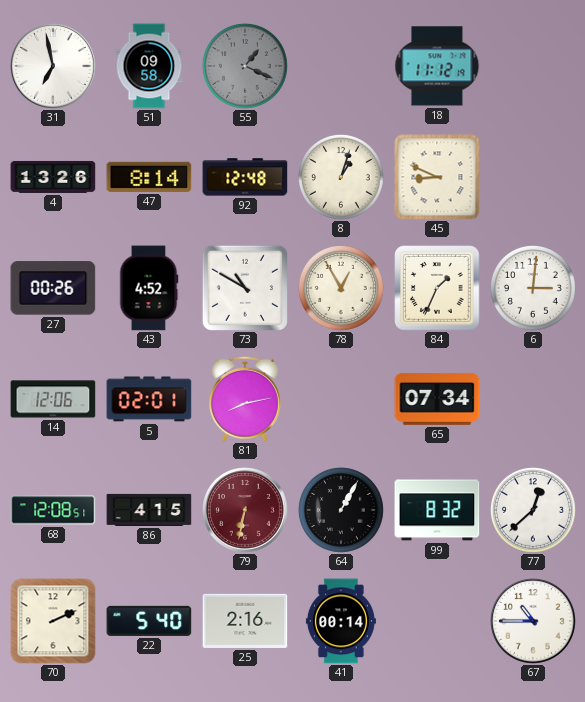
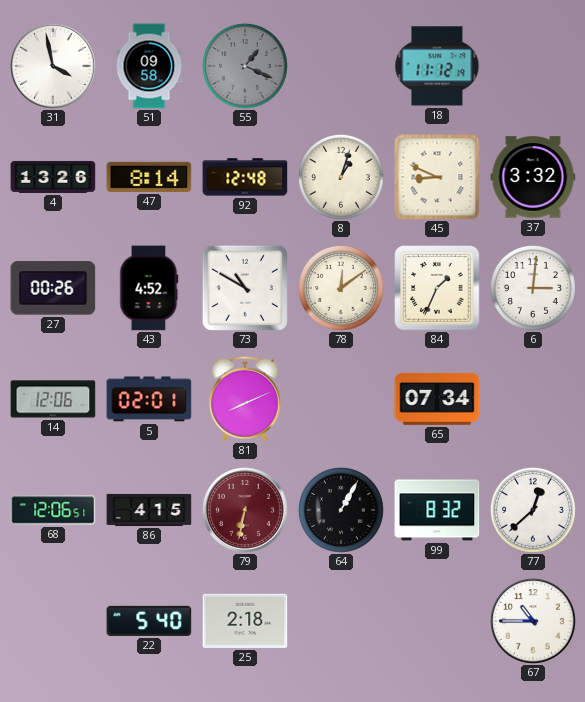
31: 6:58 -> 3:58 (54, 67)
37: none -> 3:32 (533, 177)
78: 12:55 -> 12:09 (341, 288)
81: 8:13 -> 8:11 (245, 399)
68: 12:08 -> 12:06 (53, 510)
70: 2:11 -> none (53, 621)
25: 2:16 -> 2:18 (245, 621)
41: 00:14 -> none (341, 621)
